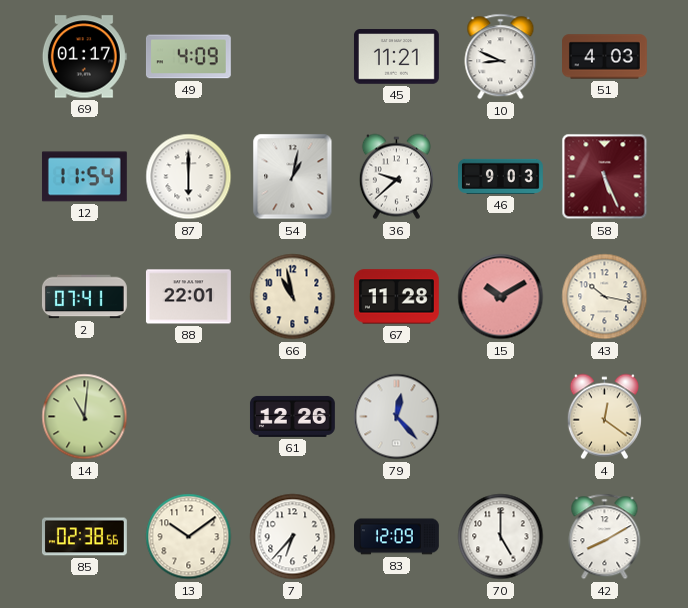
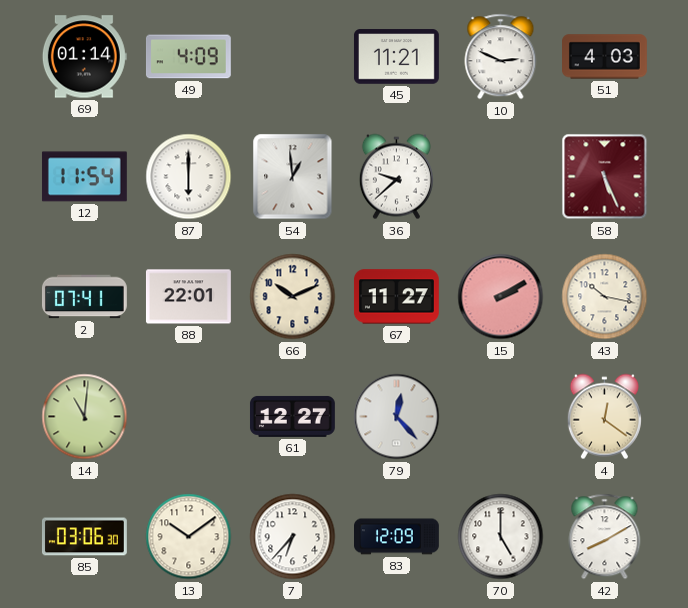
69: 01:17 -> 01:14 (84, 57)
10: 8:49 -> 2:49 (501, 57)
54: 1:02 -> 12:59 (293, 177)
46: 9:03 -> none (501, 176)
66: 10:58 -> 10:11 (293, 297)
67: 11:28 -> 11:27 (396, 297)
15: 10:10 -> 2:10 (501, 297)
61: 12:26 -> 12:27 (292, 416)
85: 02:38 -> 03:06 (85, 537)
